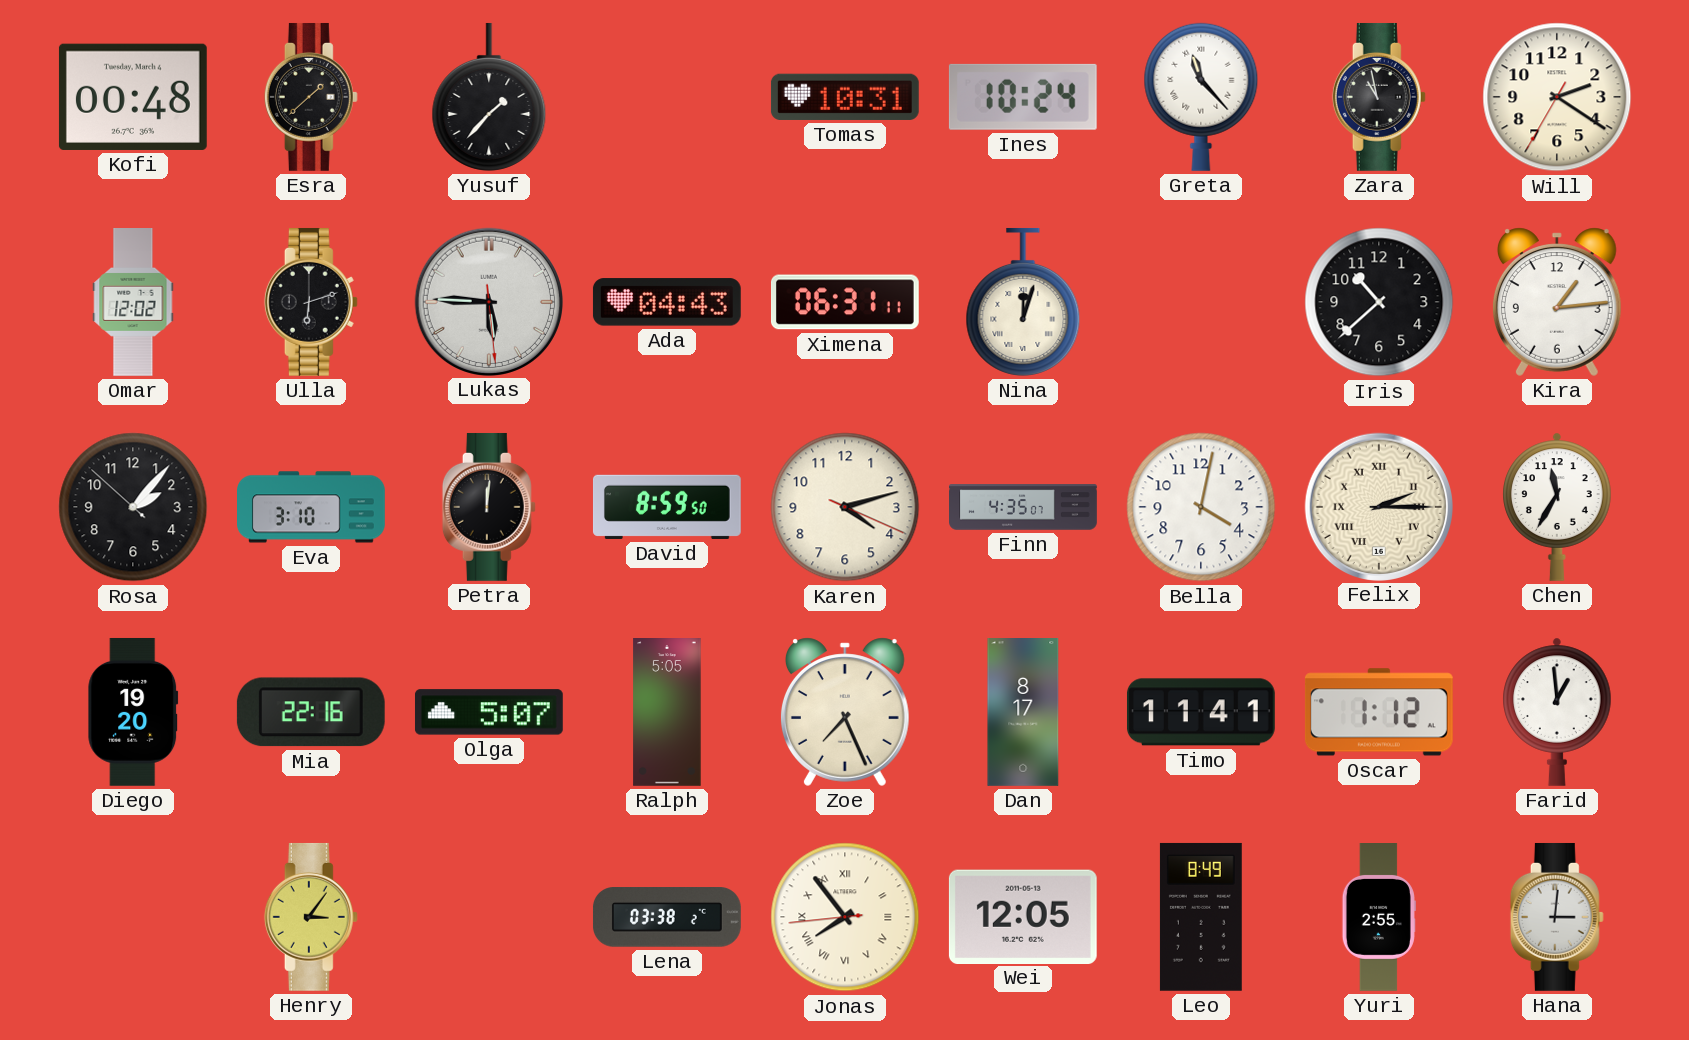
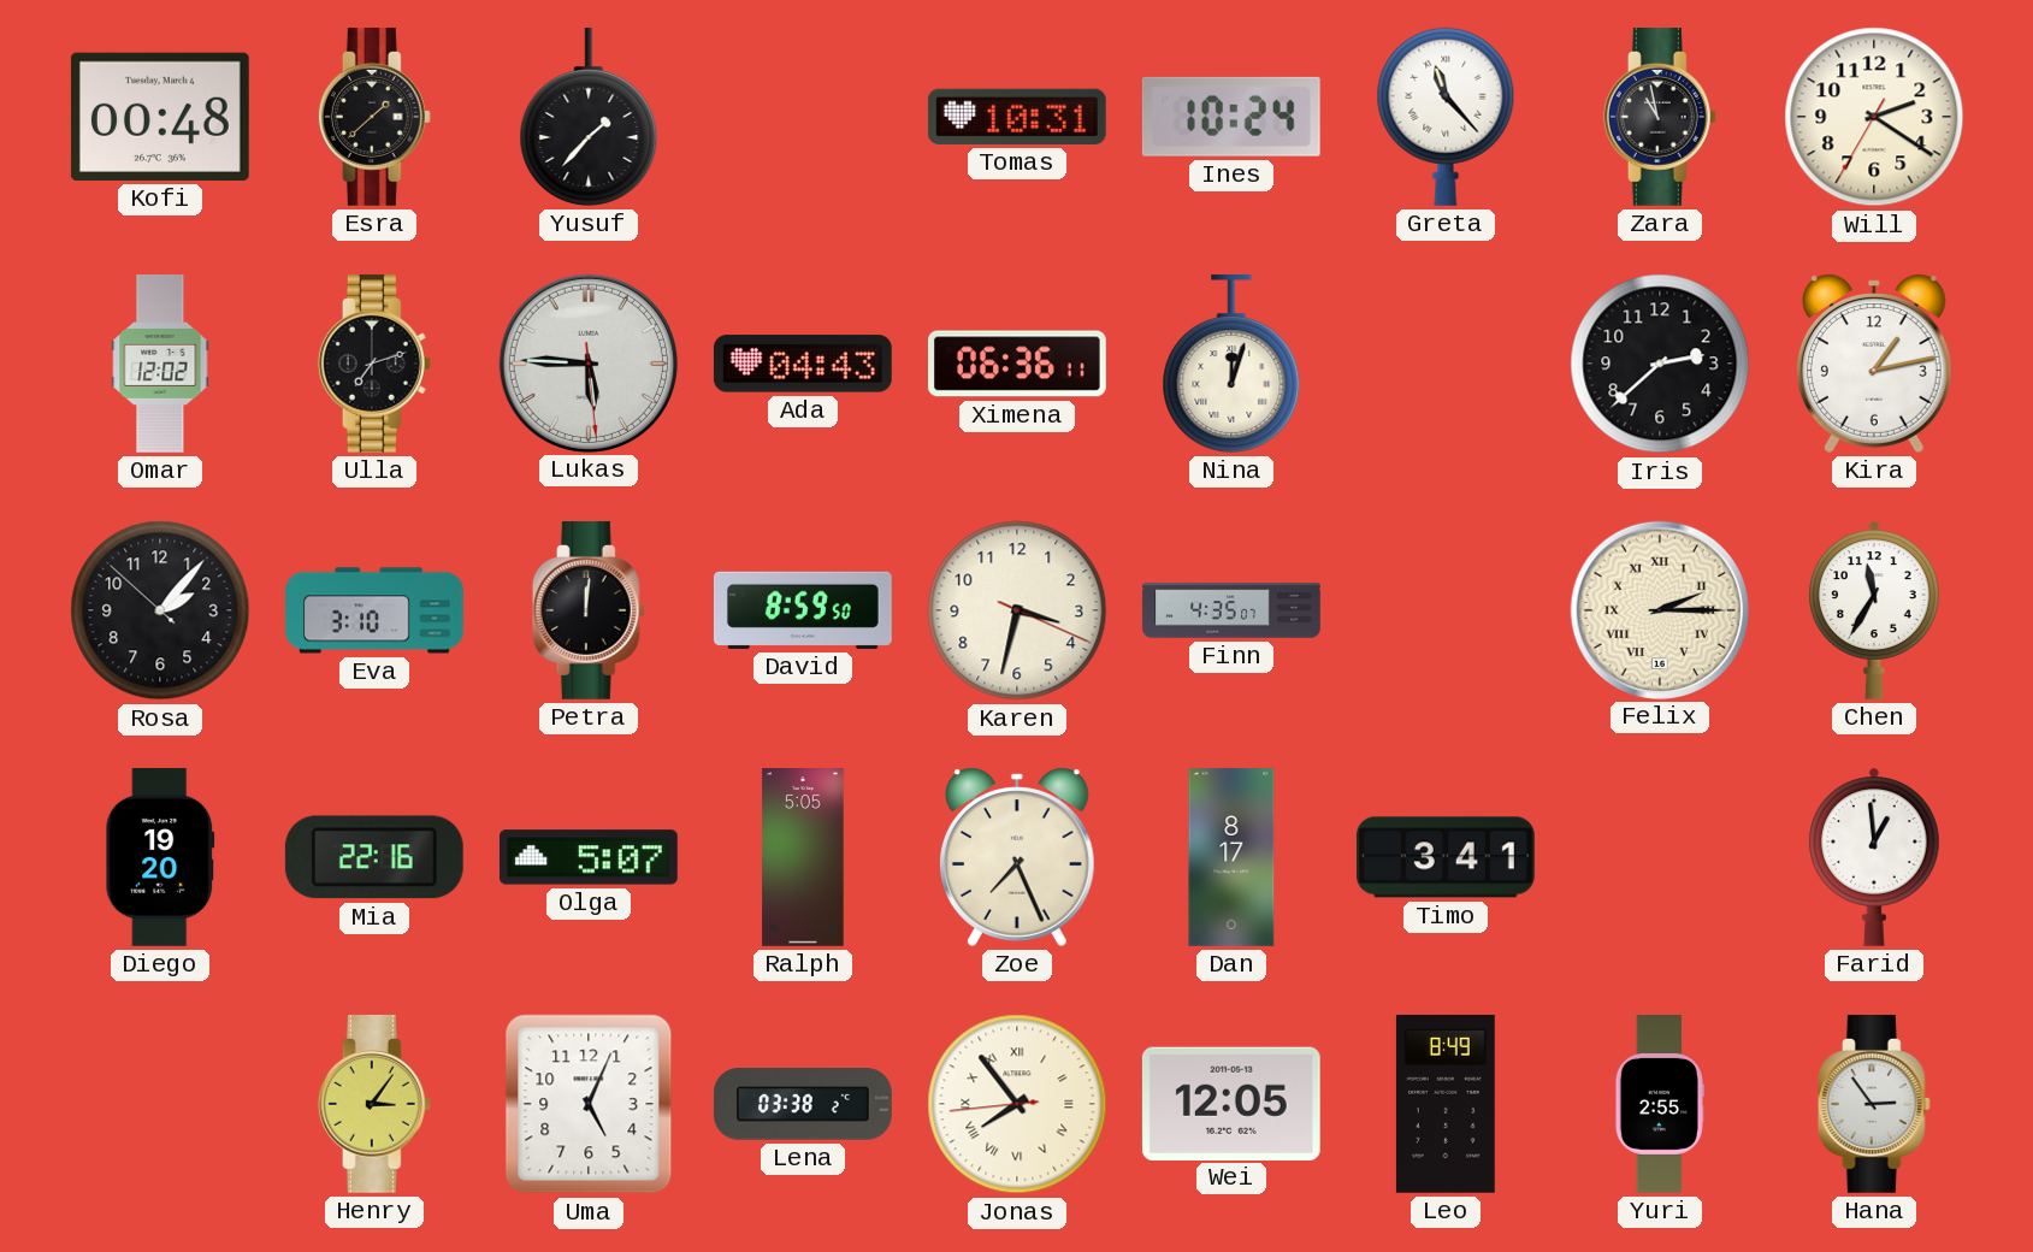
Ulla: 6:12 -> 7:12 (374, 364)
Ximena: 06:31 -> 06:36 (1017, 364)
Iris: 10:38 -> 2:38 (1660, 364)
Kira: 1:14 -> 1:13 (1874, 364)
Karen: 4:12 -> 3:32 (1017, 610)
Bella: 4:02 -> none (1201, 507)
Timo: 11:41 -> 3:41 (1446, 857)
Oscar: 1:12 -> none (1379, 712)
Uma: none -> 5:04 (589, 1104)
Hana: 3:01 -> 2:54 (1874, 1104)
